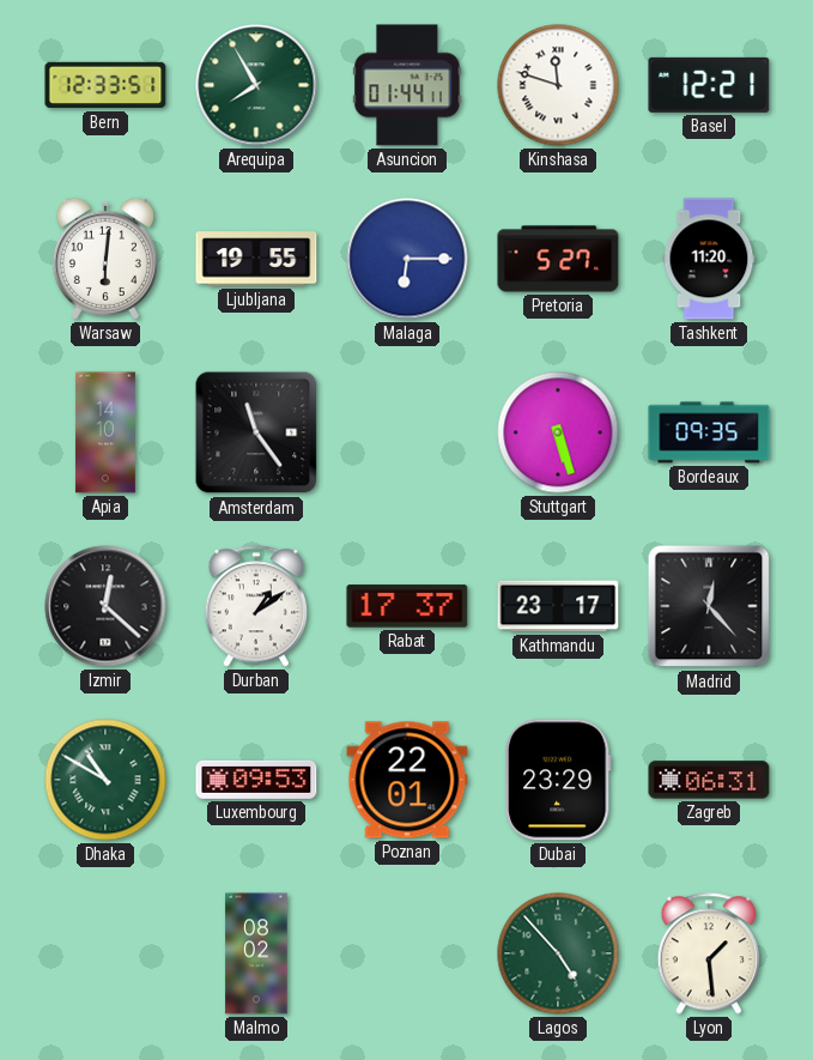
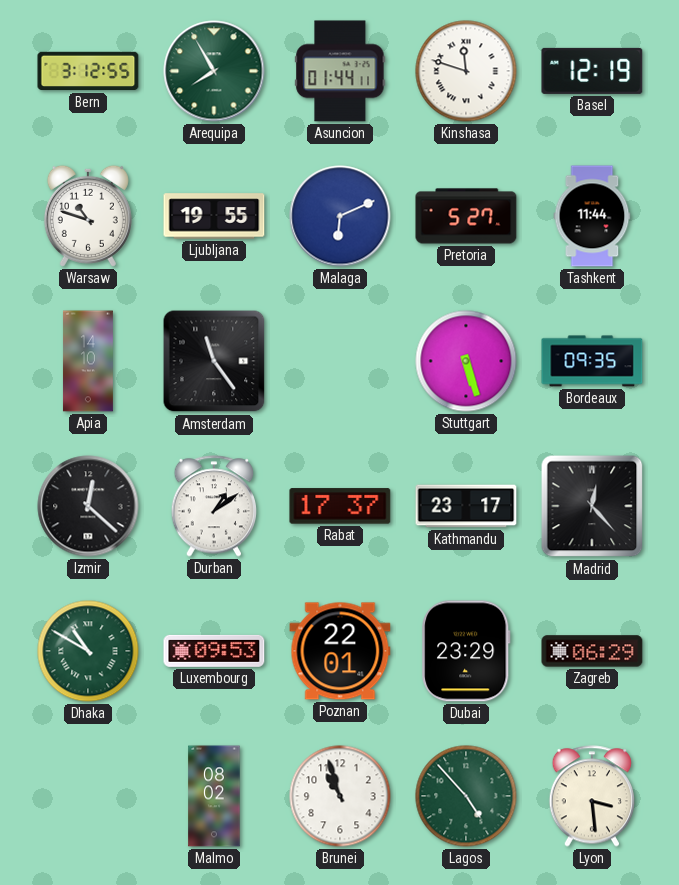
Bern: 12:33 -> 3:12 (88, 71)
Basel: 12:21 -> 12:19 (592, 71)
Warsaw: 6:01 -> 10:48 (88, 216)
Malaga: 6:15 -> 6:11 (340, 216)
Tashkent: 11:20 -> 11:44 (592, 216)
Zagreb: 06:31 -> 06:29 (592, 651)
Brunei: none -> 10:57 (340, 796)
Lyon: 1:29 -> 3:29 (591, 796)
